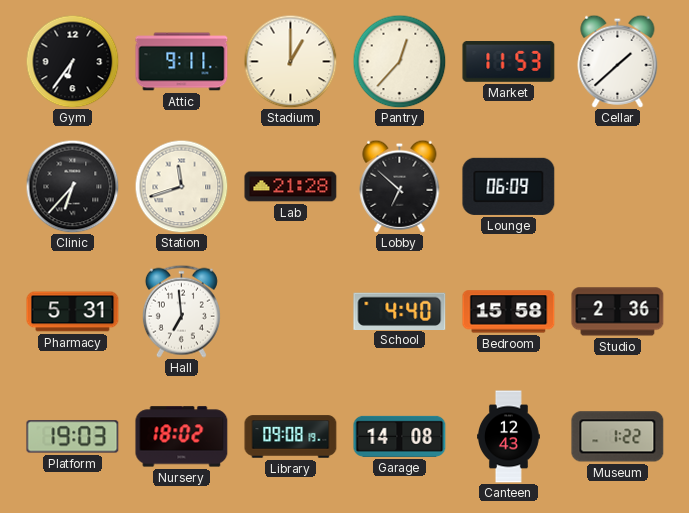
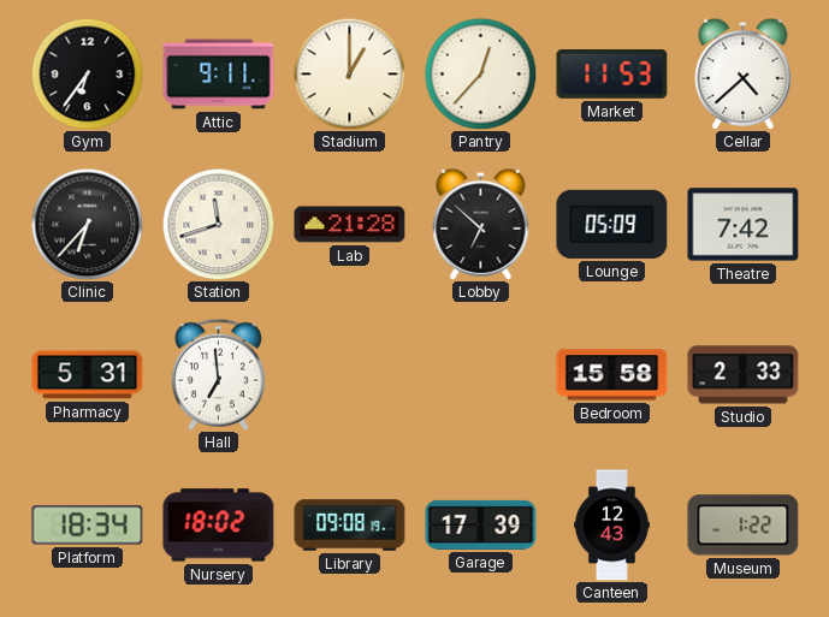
Cellar: 1:38 -> 4:38 (744, 73)
Lounge: 06:09 -> 05:09 (612, 224)
Theatre: none -> 7:42 (744, 225)
School: 4:40 -> none (400, 311)
Studio: 2:36 -> 2:33 (744, 375)
Platform: 19:03 -> 18:34 (88, 526)
Garage: 14:08 -> 17:39 (481, 524)
